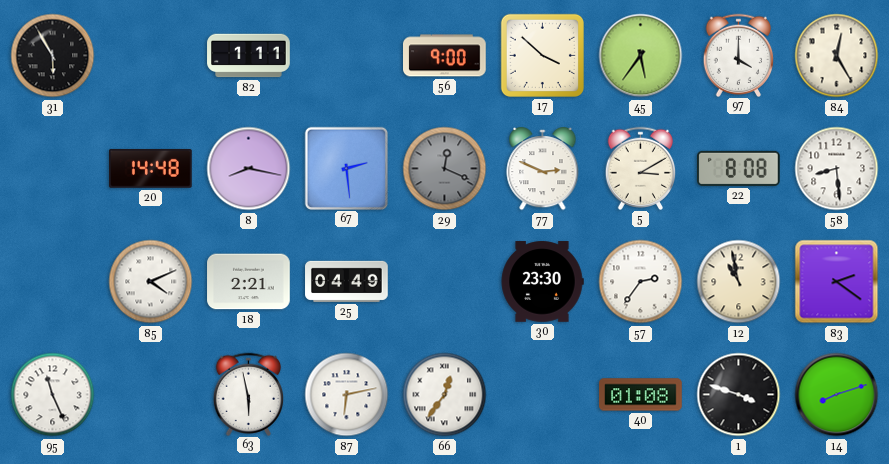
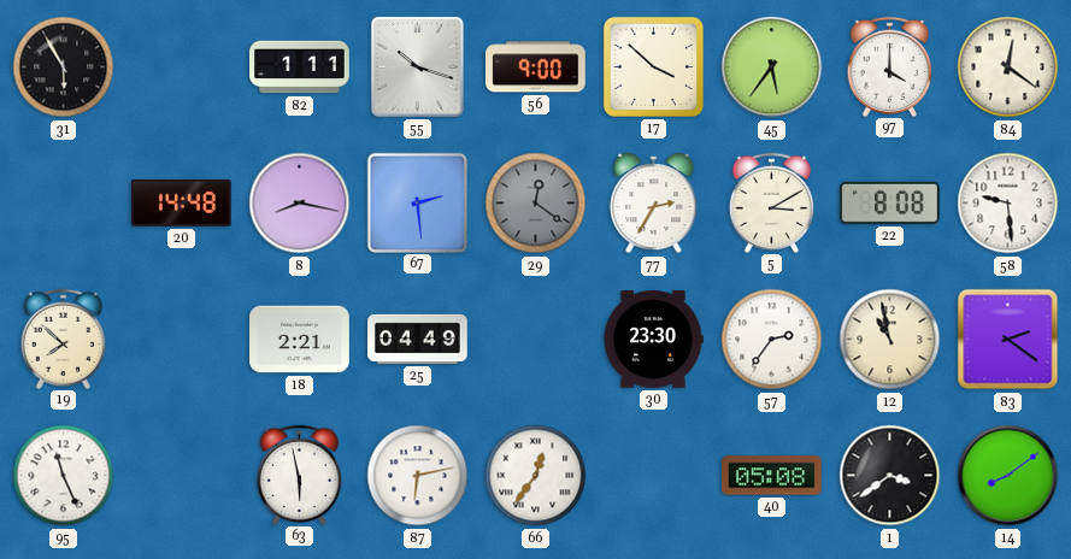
55: none -> 10:18 (417, 66)
84: 12:25 -> 12:21 (1008, 67)
29: 12:19 -> 12:21 (536, 204)
77: 2:49 -> 2:35 (654, 204)
58: 8:29 -> 9:29 (1008, 204)
19: none -> 7:52 (64, 339)
85: 4:11 -> none (151, 282)
40: 01:08 -> 05:08 (772, 476)
1: 3:48 -> 3:39 (890, 476)
14: 8:12 -> 8:09 (1008, 476)
